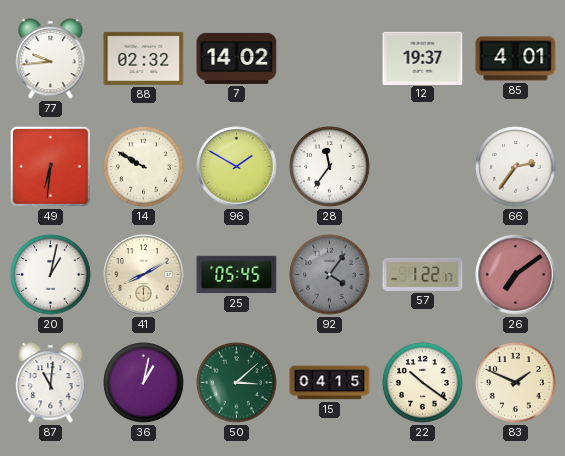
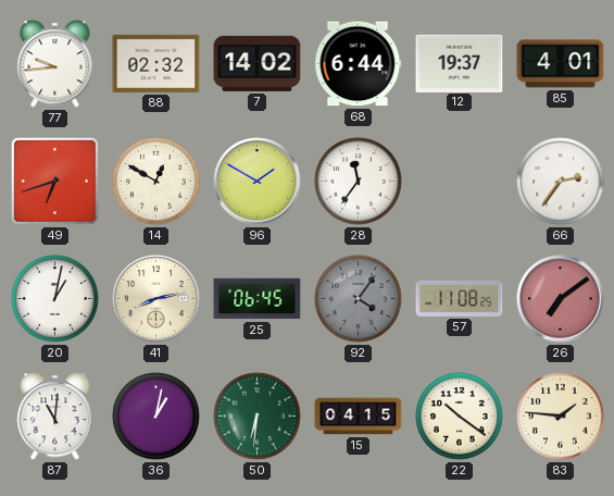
68: none -> 6:44 (359, 64)
49: 6:31 -> 6:42 (54, 181)
14: 9:50 -> 12:50 (156, 182)
41: 8:10 -> 8:13 (156, 299)
25: 05:45 -> 06:45 (258, 299)
57: 1:22 -> 11:08 (460, 298)
50: 3:08 -> 6:31 (258, 417)
83: 1:49 -> 1:46 (561, 417)
